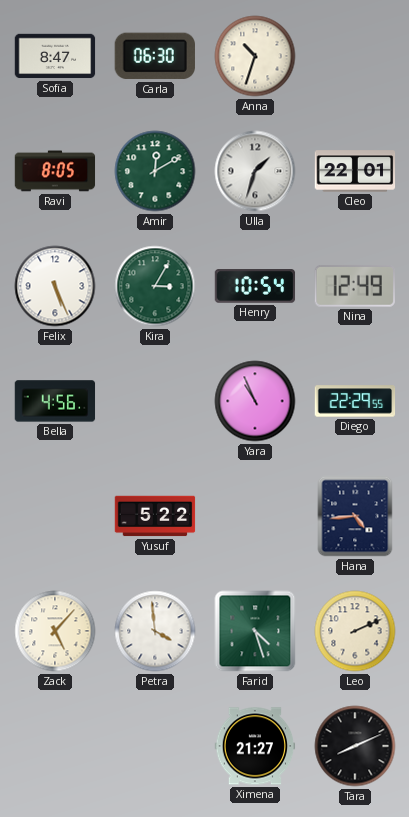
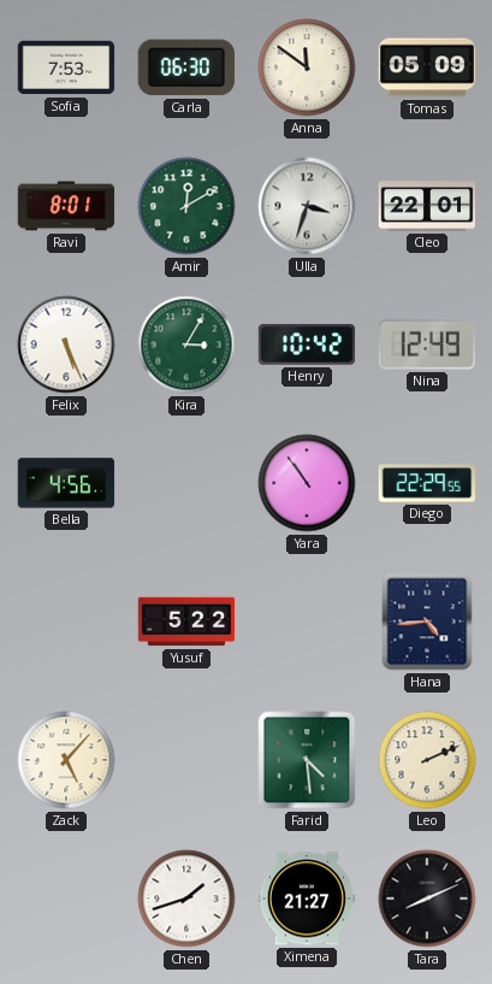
Sofia: 8:47 -> 7:53 (66, 67)
Anna: 10:33 -> 11:51 (307, 67)
Tomas: none -> 05:09 (427, 67)
Ravi: 8:05 -> 8:01 (66, 206)
Ulla: 1:33 -> 3:33 (307, 206)
Henry: 10:54 -> 10:42 (307, 344)
Yara: 10:56 -> 10:54 (307, 483)
Petra: 3:59 -> none (155, 631)
Farid: 4:27 -> 4:29 (307, 760)
Chen: none -> 1:42 (186, 898)
